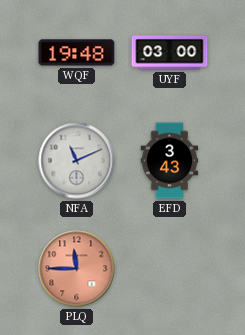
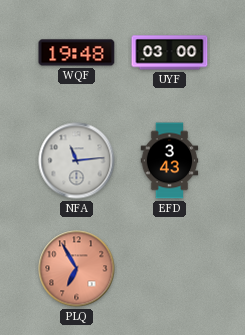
NFA: 11:11 -> 11:14 (77, 161)
PLQ: 11:45 -> 6:55 (77, 269)
